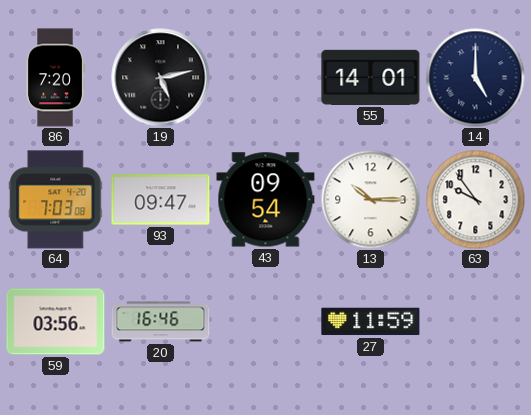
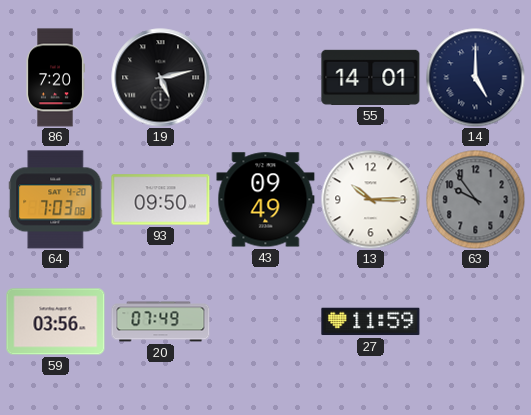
93: 09:47 -> 09:50 (161, 200)
43: 09:54 -> 09:49 (266, 200)
63 dial: white -> grey (476, 200)
20: 16:46 -> 07:49 (161, 322)
